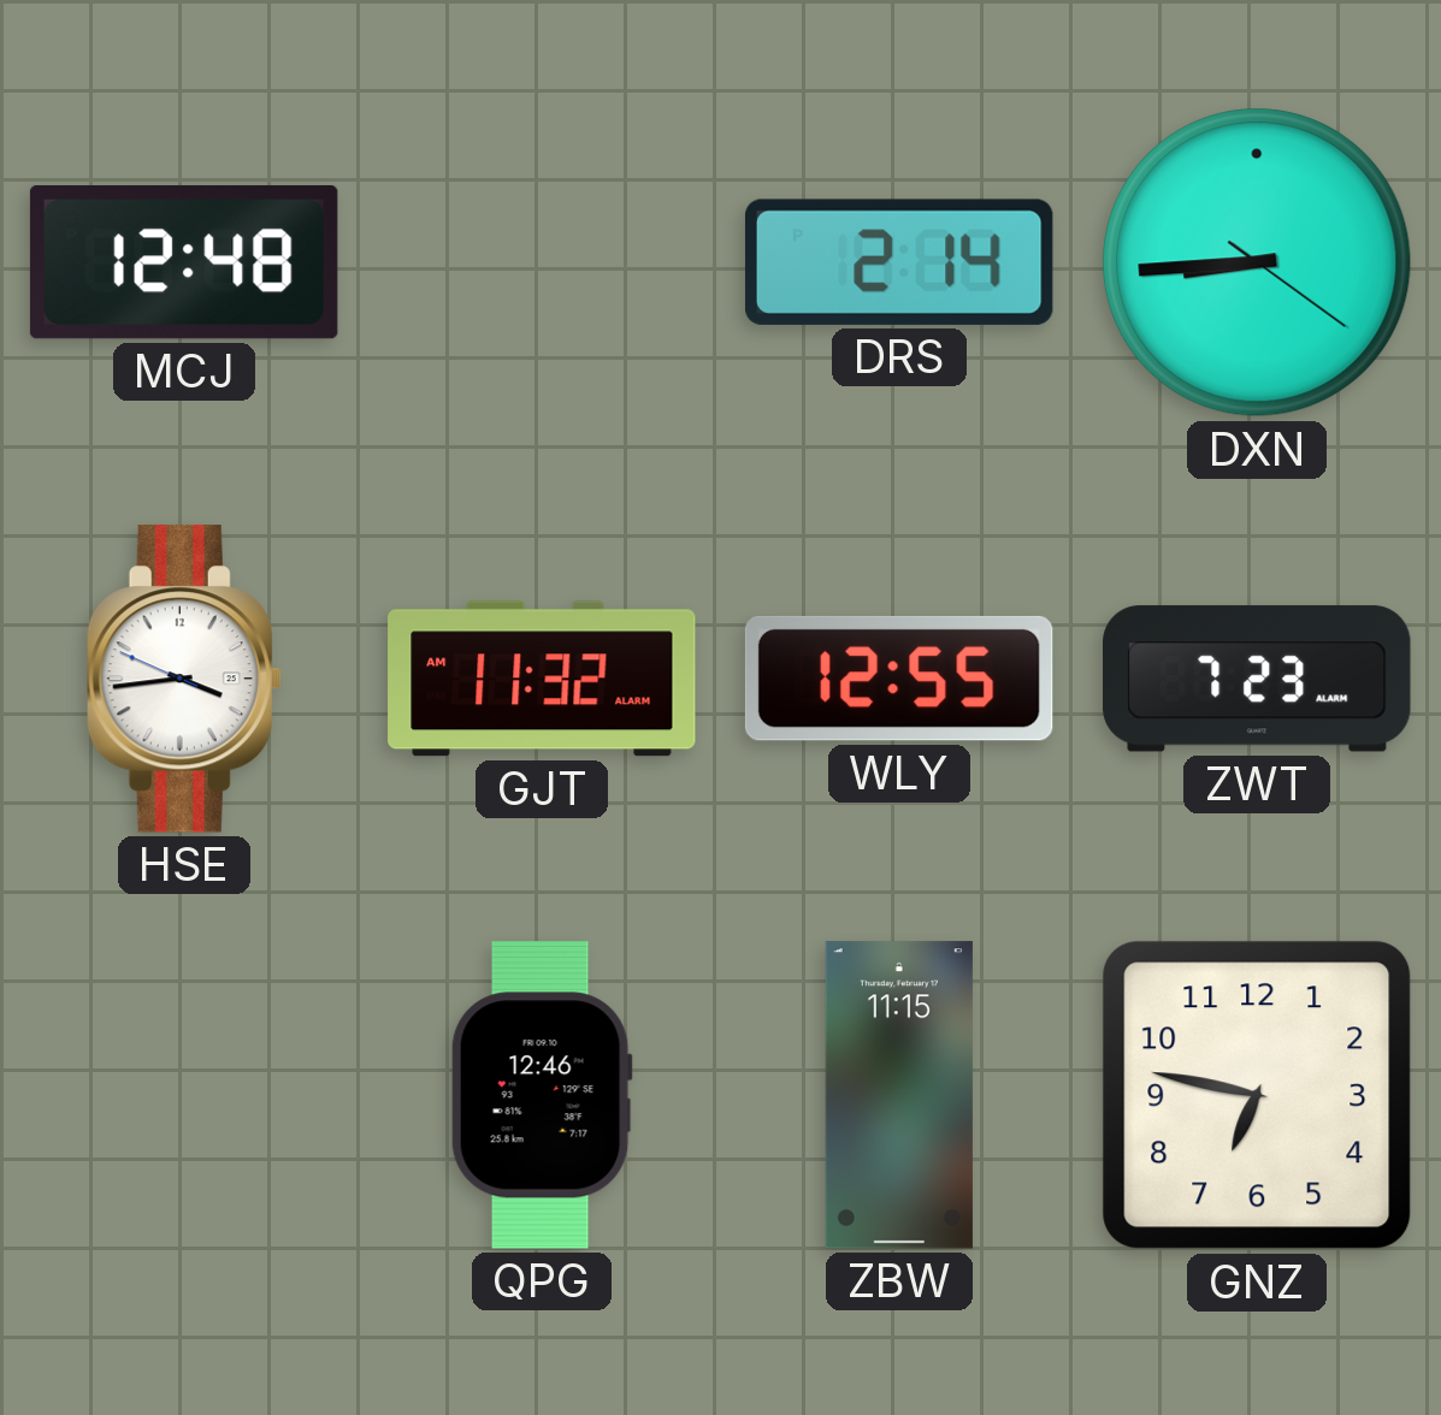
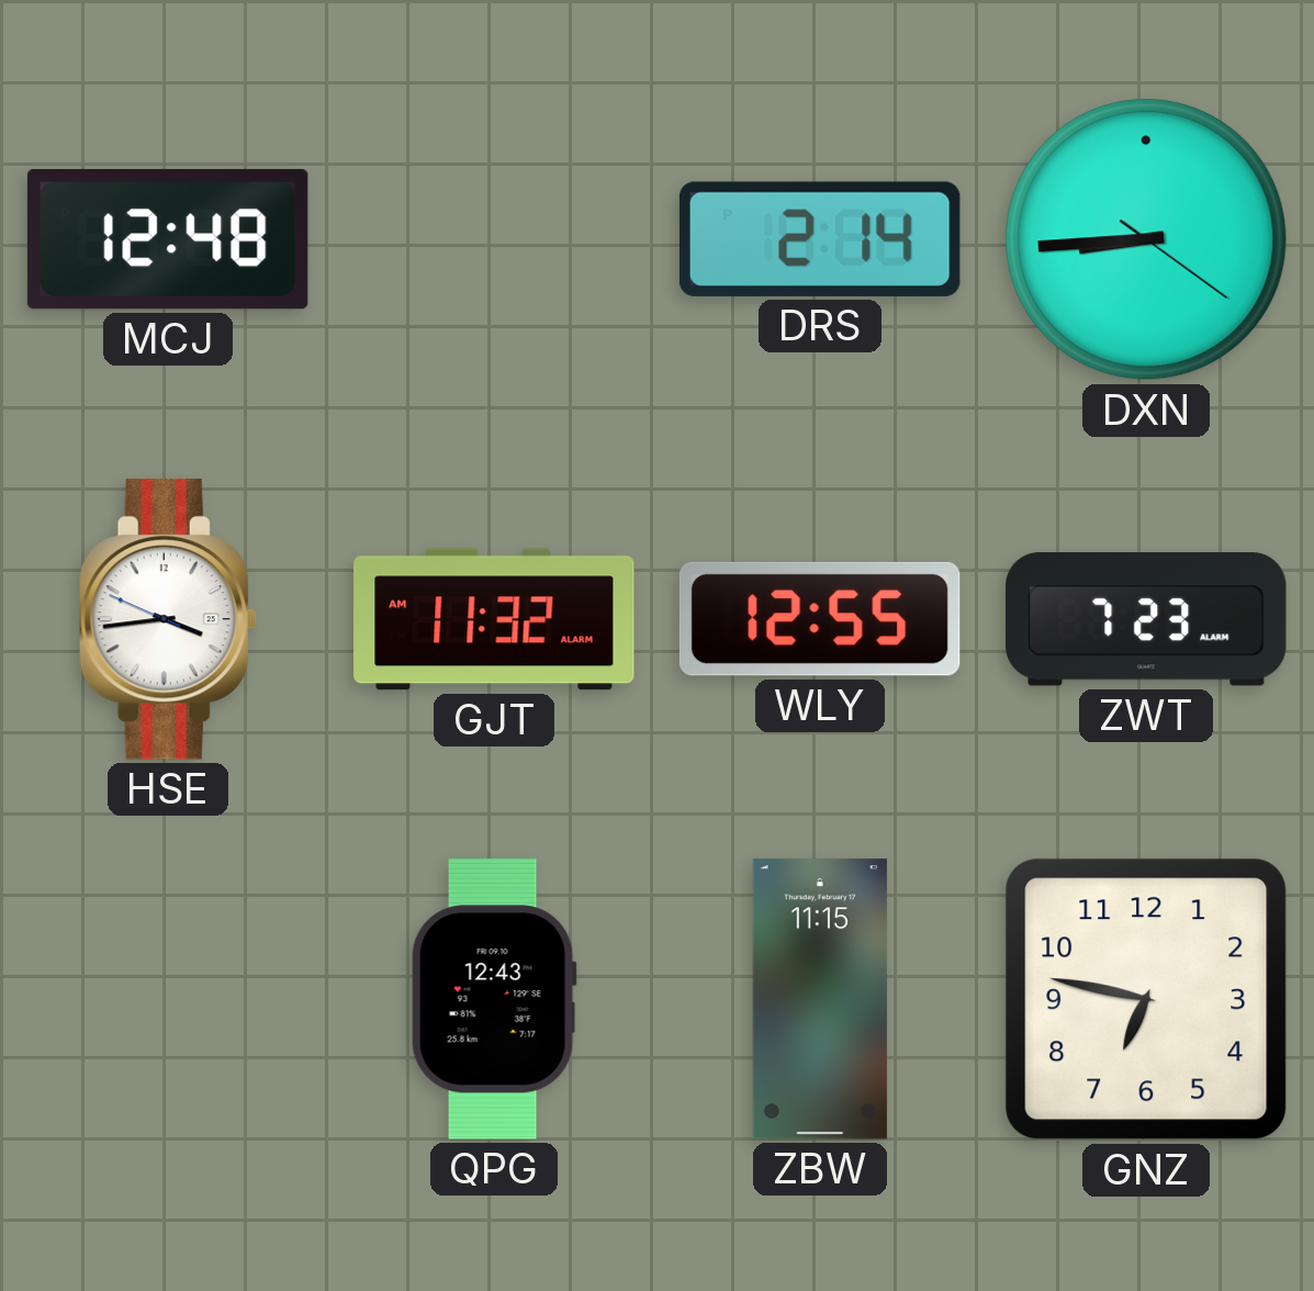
QPG: 12:46 -> 12:43 (494, 999)
